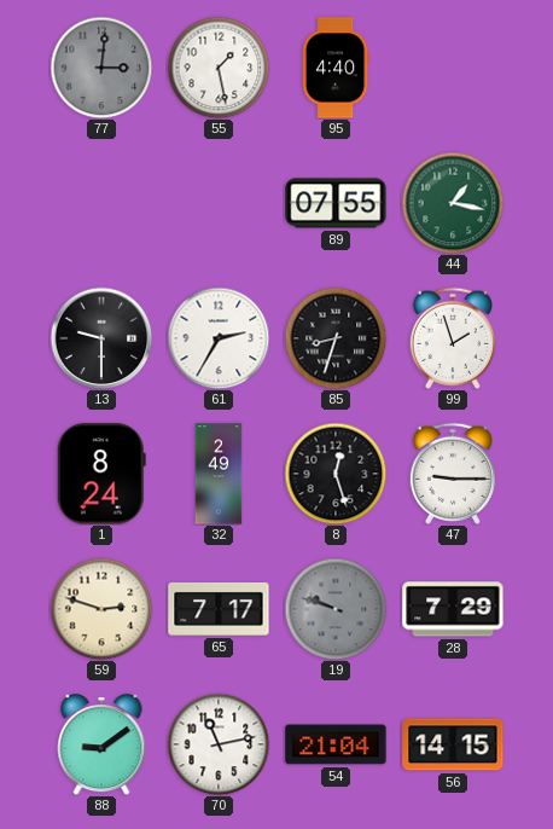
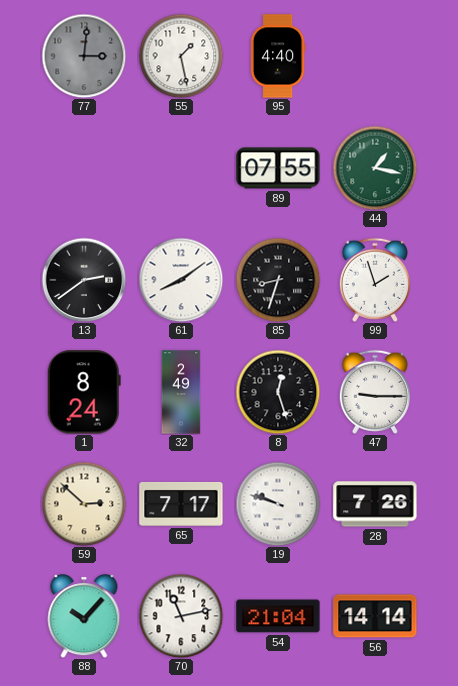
13: 9:30 -> 2:39 (84, 280)
61: 2:35 -> 8:09 (181, 280)
59: 2:48 -> 2:52 (84, 504)
19 dial: grey -> white (278, 504)
28: 7:29 -> 7:26 (375, 504)
88: 9:09 -> 10:07 (84, 616)
56: 14:15 -> 14:14 (375, 616)
